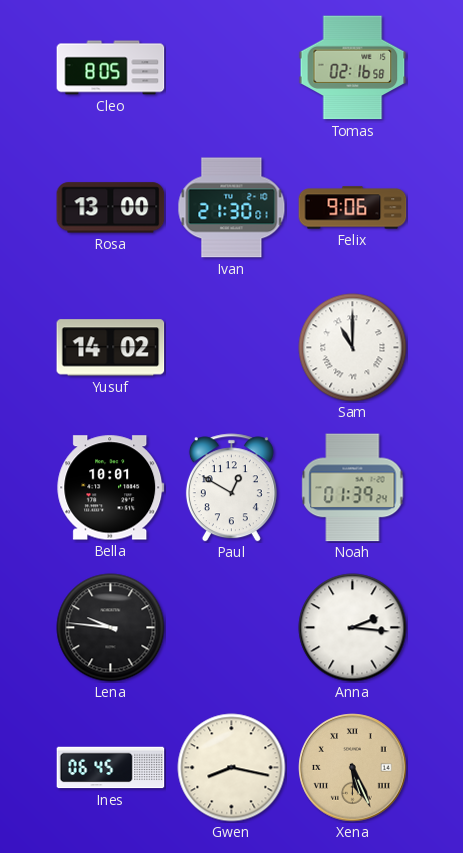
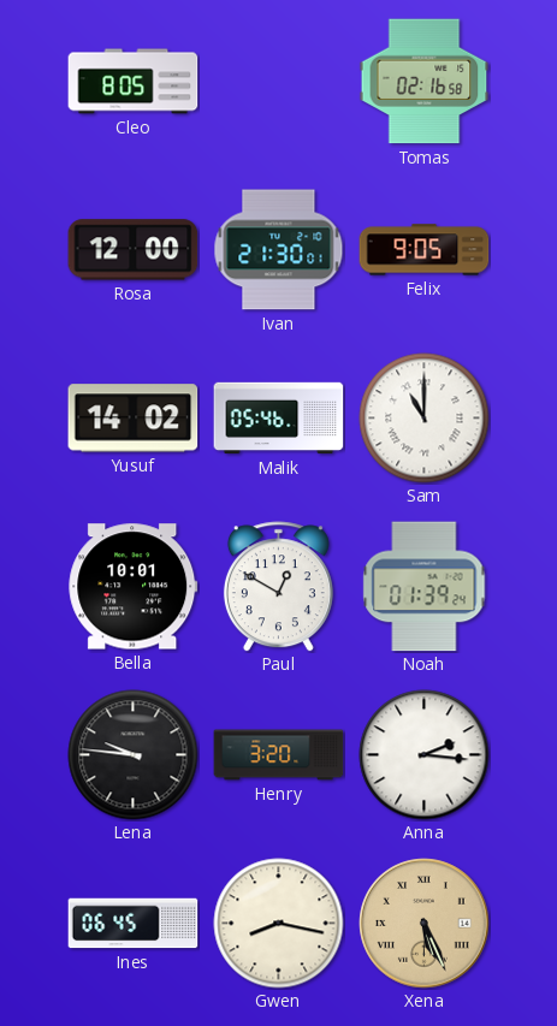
Rosa: 13:00 -> 12:00 (134, 250)
Felix: 9:06 -> 9:05 (425, 250)
Malik: none -> 05:46 (279, 419)
Henry: none -> 3:20 (279, 755)
